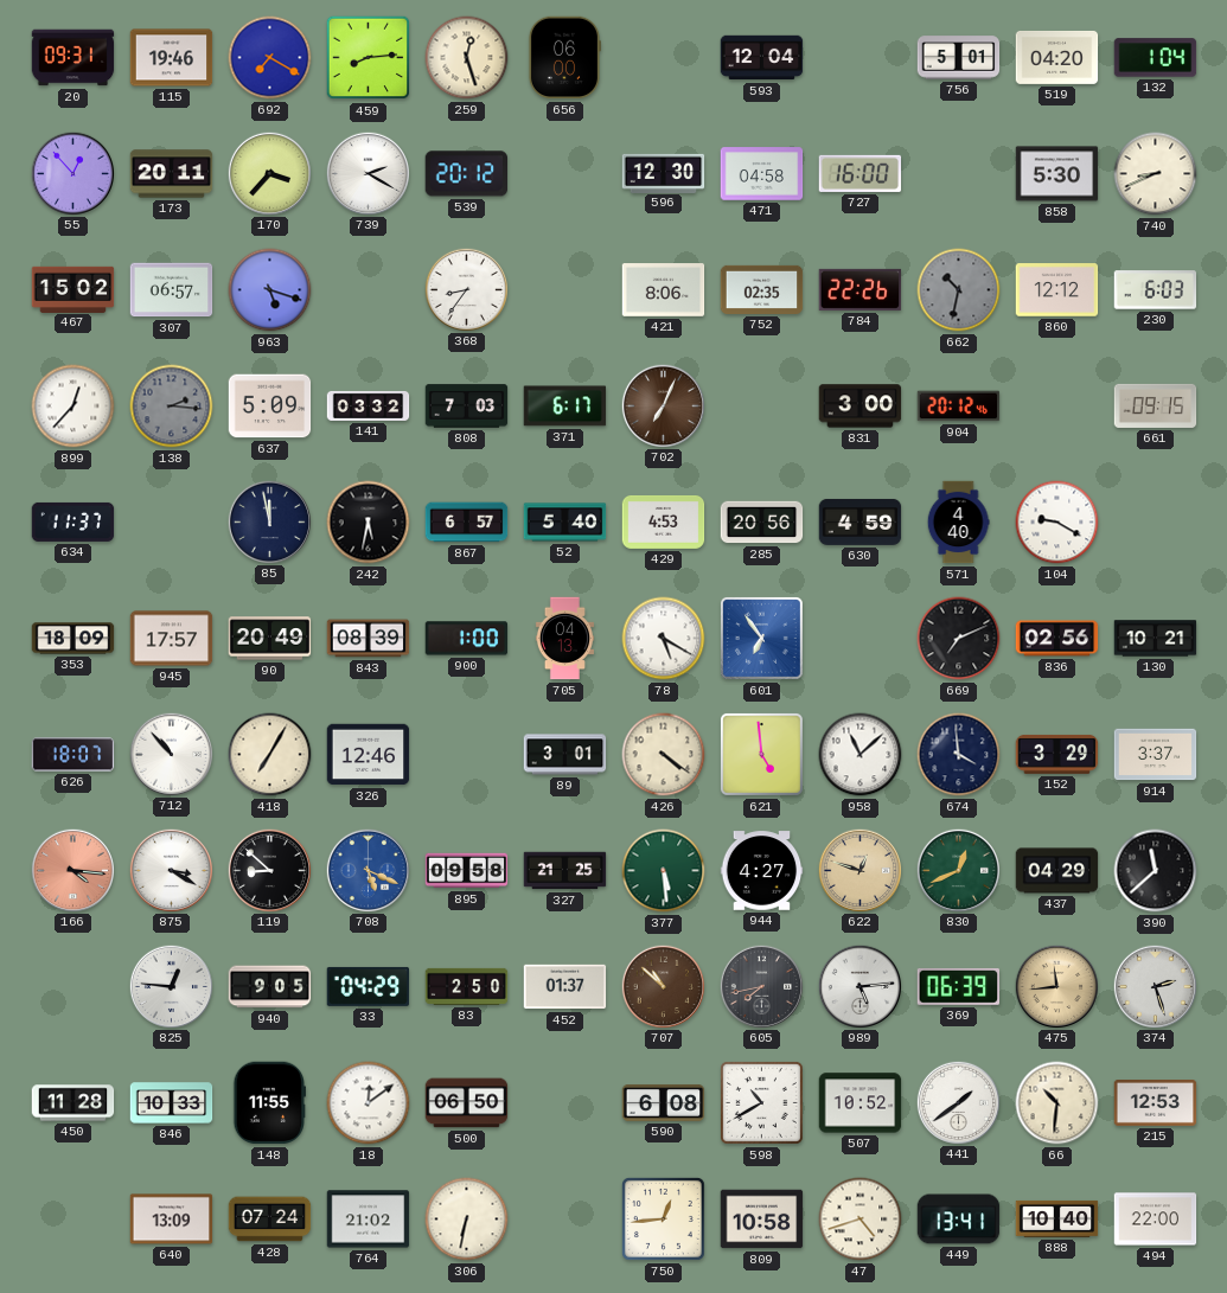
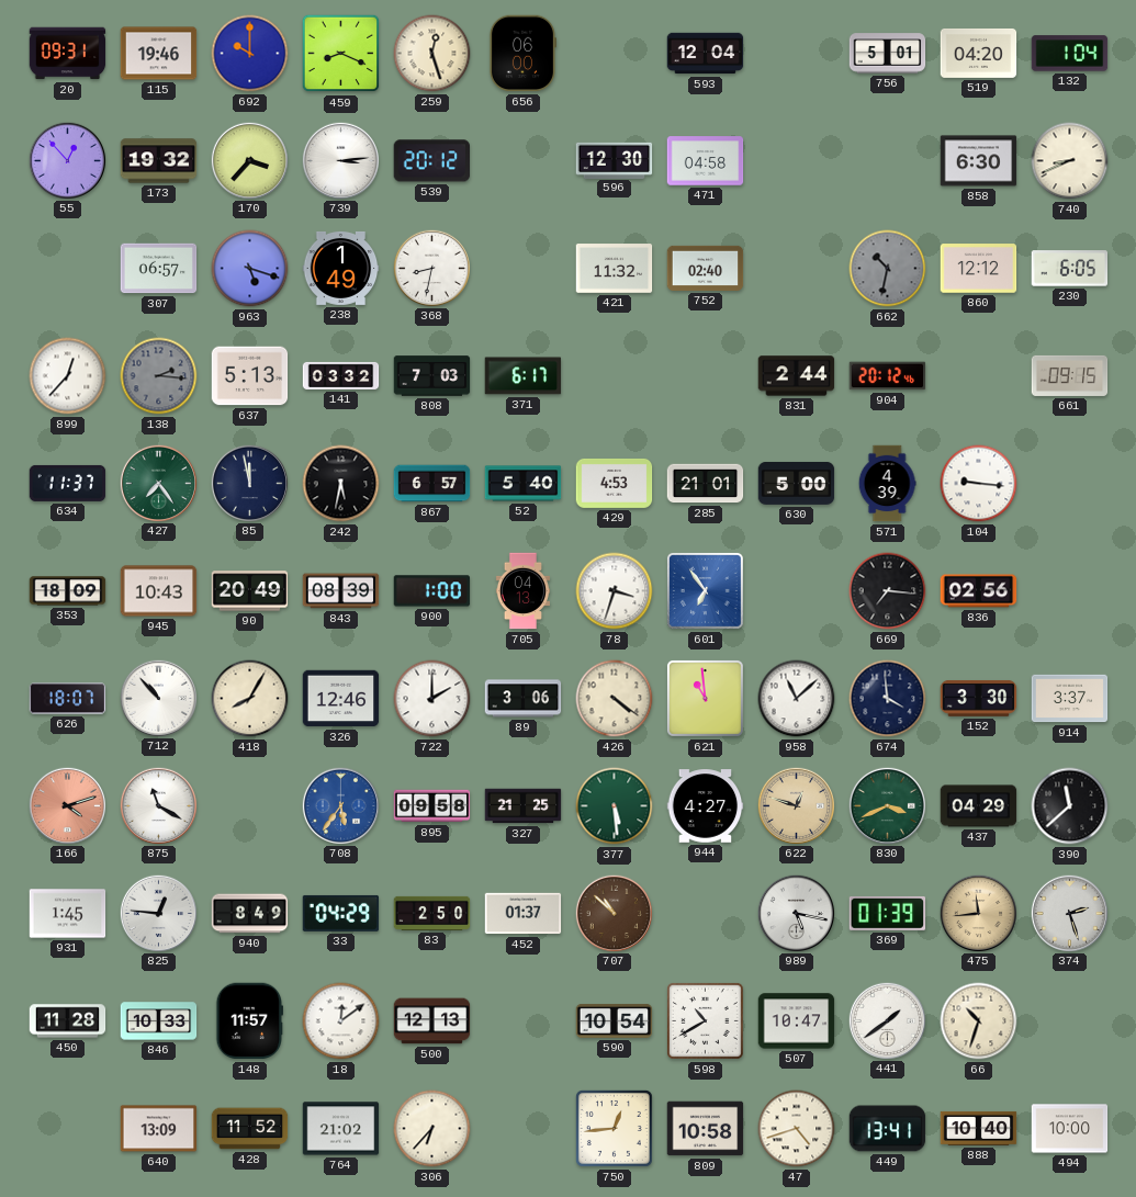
692: 7:20 -> 10:00 (250, 54)
459: 8:14 -> 8:19 (341, 54)
173: 20:11 -> 19:32 (159, 161)
739: 2:20 -> 3:14 (340, 160)
727: 16:00 -> none (861, 173)
858: 5:30 -> 6:30 (979, 161)
467: 15:02 -> none (74, 289)
238: none -> 1:49 (341, 268)
368: 8:36 -> 8:32 (431, 268)
421: 8:06 -> 11:32 (615, 269)
752: 02:35 -> 02:40 (706, 268)
784: 22:26 -> none (861, 289)
230: 6:03 -> 6:05 (1070, 269)
637: 5:09 -> 5:13 (250, 376)
702: 7:04 -> none (663, 405)
831: 3:00 -> 2:44 (797, 376)
427: none -> 7:24 (158, 483)
285: 20:56 -> 21:01 (706, 484)
630: 4:59 -> 5:00 (797, 483)
571: 4:40 -> 4:39 (887, 484)
104: 9:20 -> 9:16 (979, 484)
945: 17:57 -> 10:43 (159, 591)
78: 5:20 -> 3:33 (615, 591)
669: 7:11 -> 7:16 (888, 591)
130: 10:21 -> none (1156, 639)
418: 7:05 -> 8:05 (250, 699)
722: none -> 2:00 (432, 699)
89: 3:01 -> 3:06 (524, 699)
621: 4:59 -> 10:59 (705, 698)
152: 3:29 -> 3:30 (979, 698)
166: 4:16 -> 4:12 (67, 805)
875: 3:20 -> 11:20 (158, 805)
119: 8:52 -> none (269, 870)
708: 5:19 -> 5:36 (340, 805)
830: 12:41 -> 3:41 (887, 805)
931: none -> 1:45 (68, 914)
940: 9:05 -> 8:49 (250, 914)
605: 7:43 -> none (761, 986)
989: 5:14 -> 5:17 (796, 913)
369: 06:39 -> 01:39 (888, 913)
148: 11:55 -> 11:57 (249, 1021)
500: 06:50 -> 12:13 (432, 1021)
590: 6:08 -> 10:54 (615, 1021)
507: 10:52 -> 10:47 (797, 1021)
66: 10:31 -> 10:33 (979, 1021)
215: 12:53 -> none (1156, 1103)
428: 07:24 -> 11:52 (250, 1129)
306: 6:32 -> 6:37 (432, 1129)
494: 22:00 -> 10:00 (1070, 1129)
